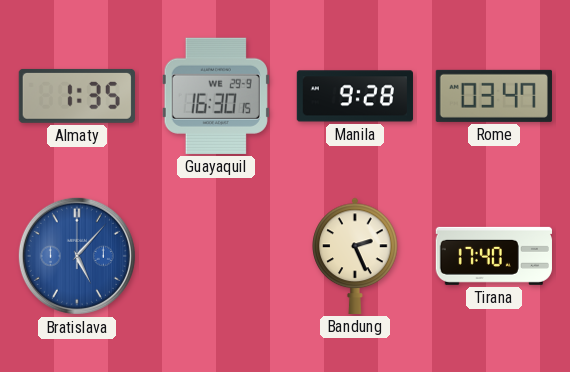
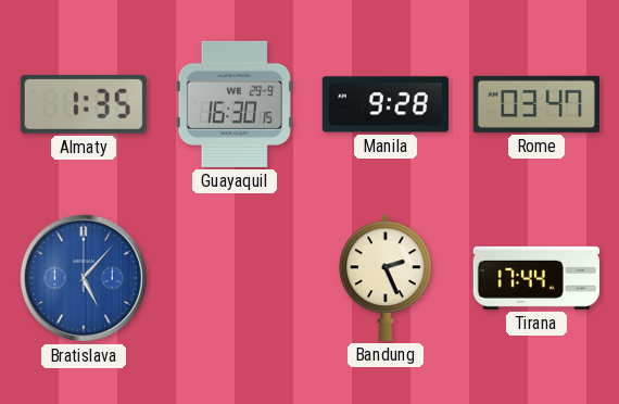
Tirana: 17:40 -> 17:44 (536, 278)
